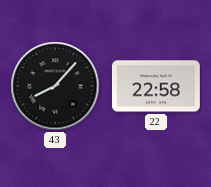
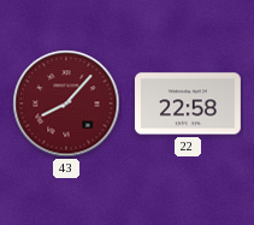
43 dial: black -> burgundy (66, 103)
